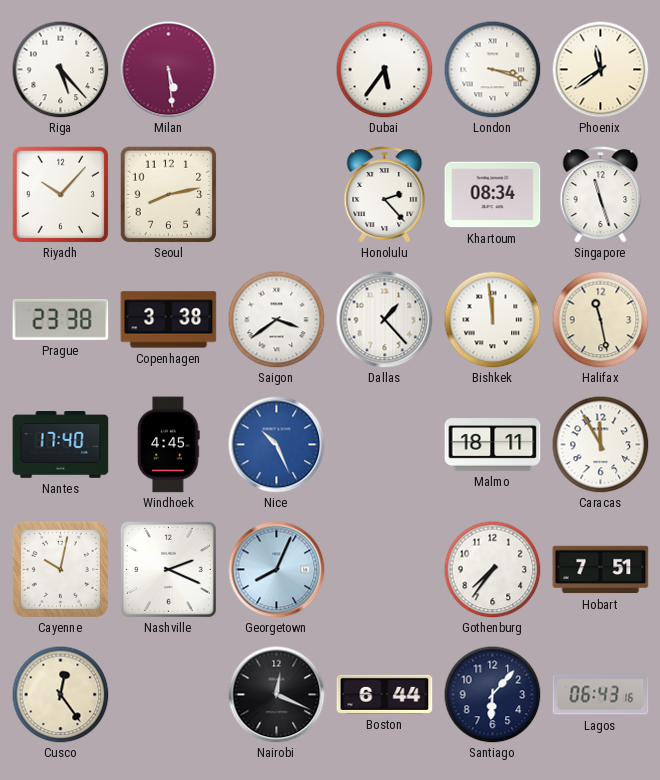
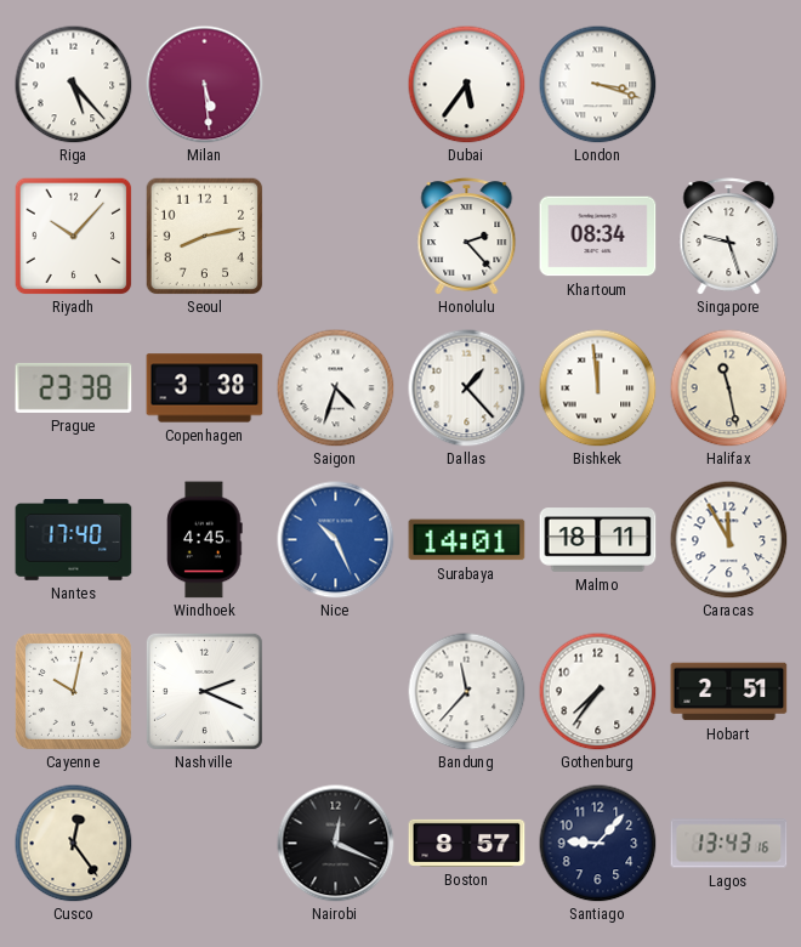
Phoenix: 11:39 -> none (600, 69)
Singapore: 11:27 -> 9:27 (729, 237)
Saigon: 3:39 -> 4:33 (335, 387)
Surabaya: none -> 14:01 (467, 540)
Georgetown: 8:04 -> none (277, 570)
Bandung: none -> 11:37 (466, 691)
Hobart: 7:51 -> 2:51 (729, 692)
Boston: 6:44 -> 8:57 (467, 843)
Santiago: 6:07 -> 9:07 (597, 843)
Lagos: 06:43 -> 13:43 (729, 844)
